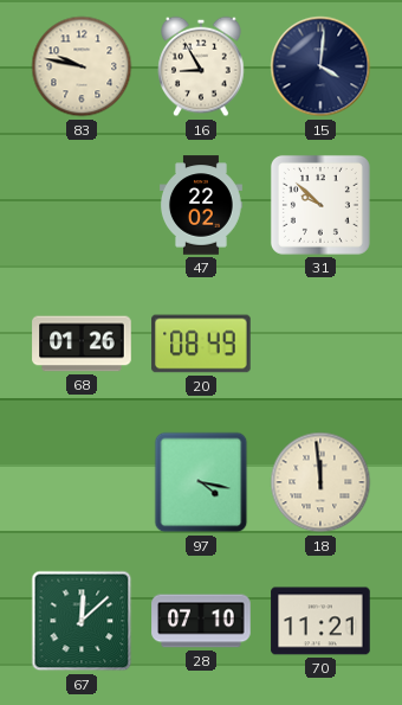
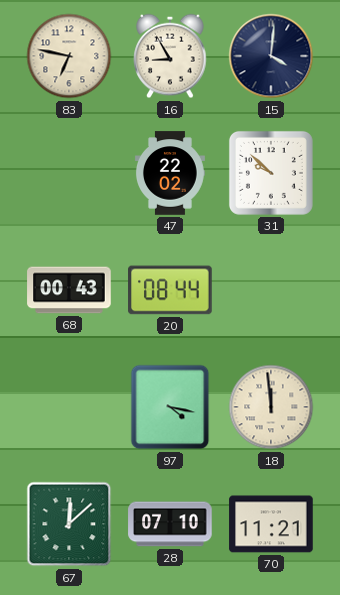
83: 9:47 -> 6:47 (69, 56)
68: 01:26 -> 00:43 (69, 290)
20: 08:49 -> 08:44 (170, 290)
